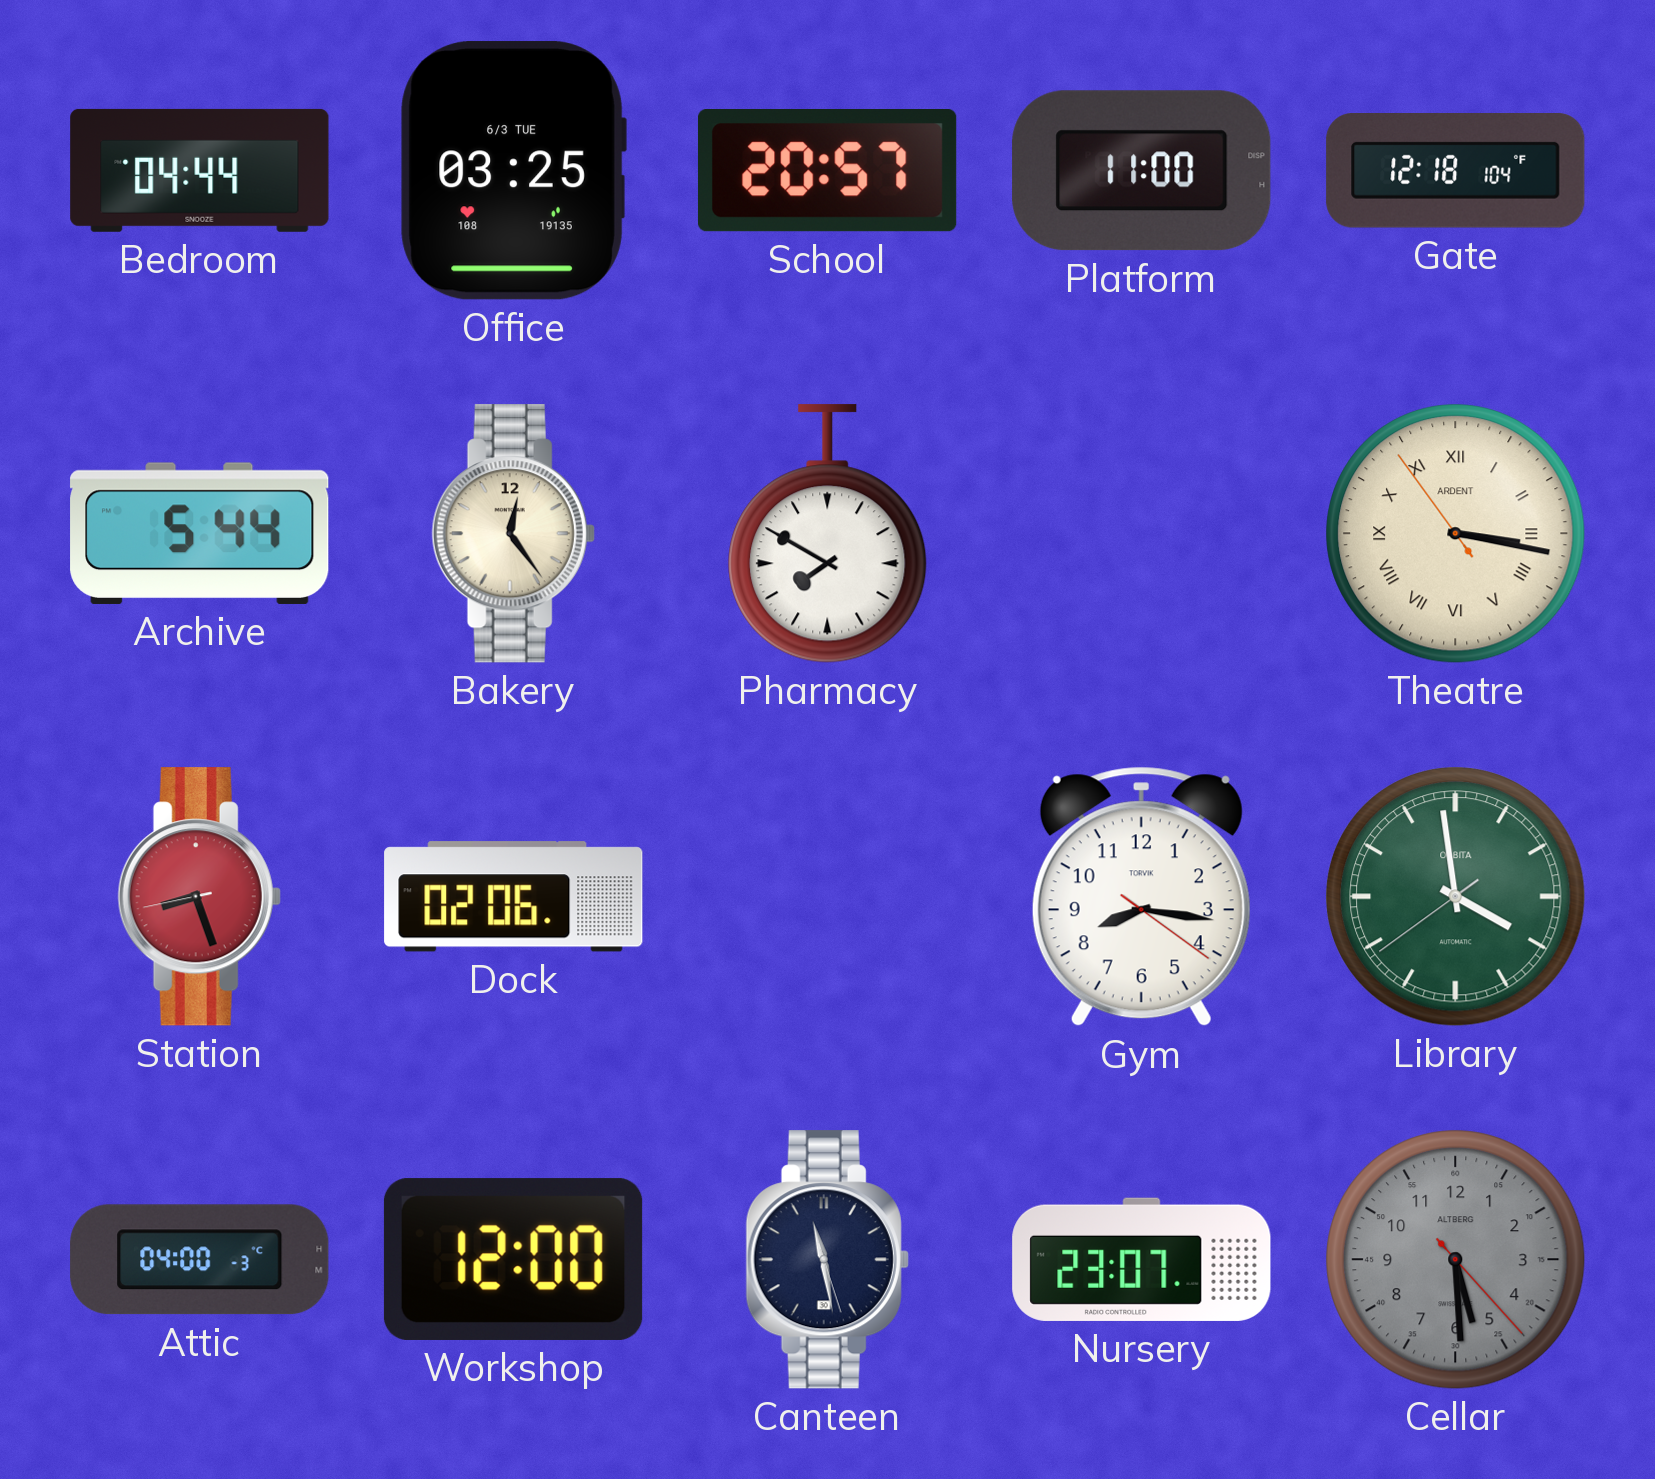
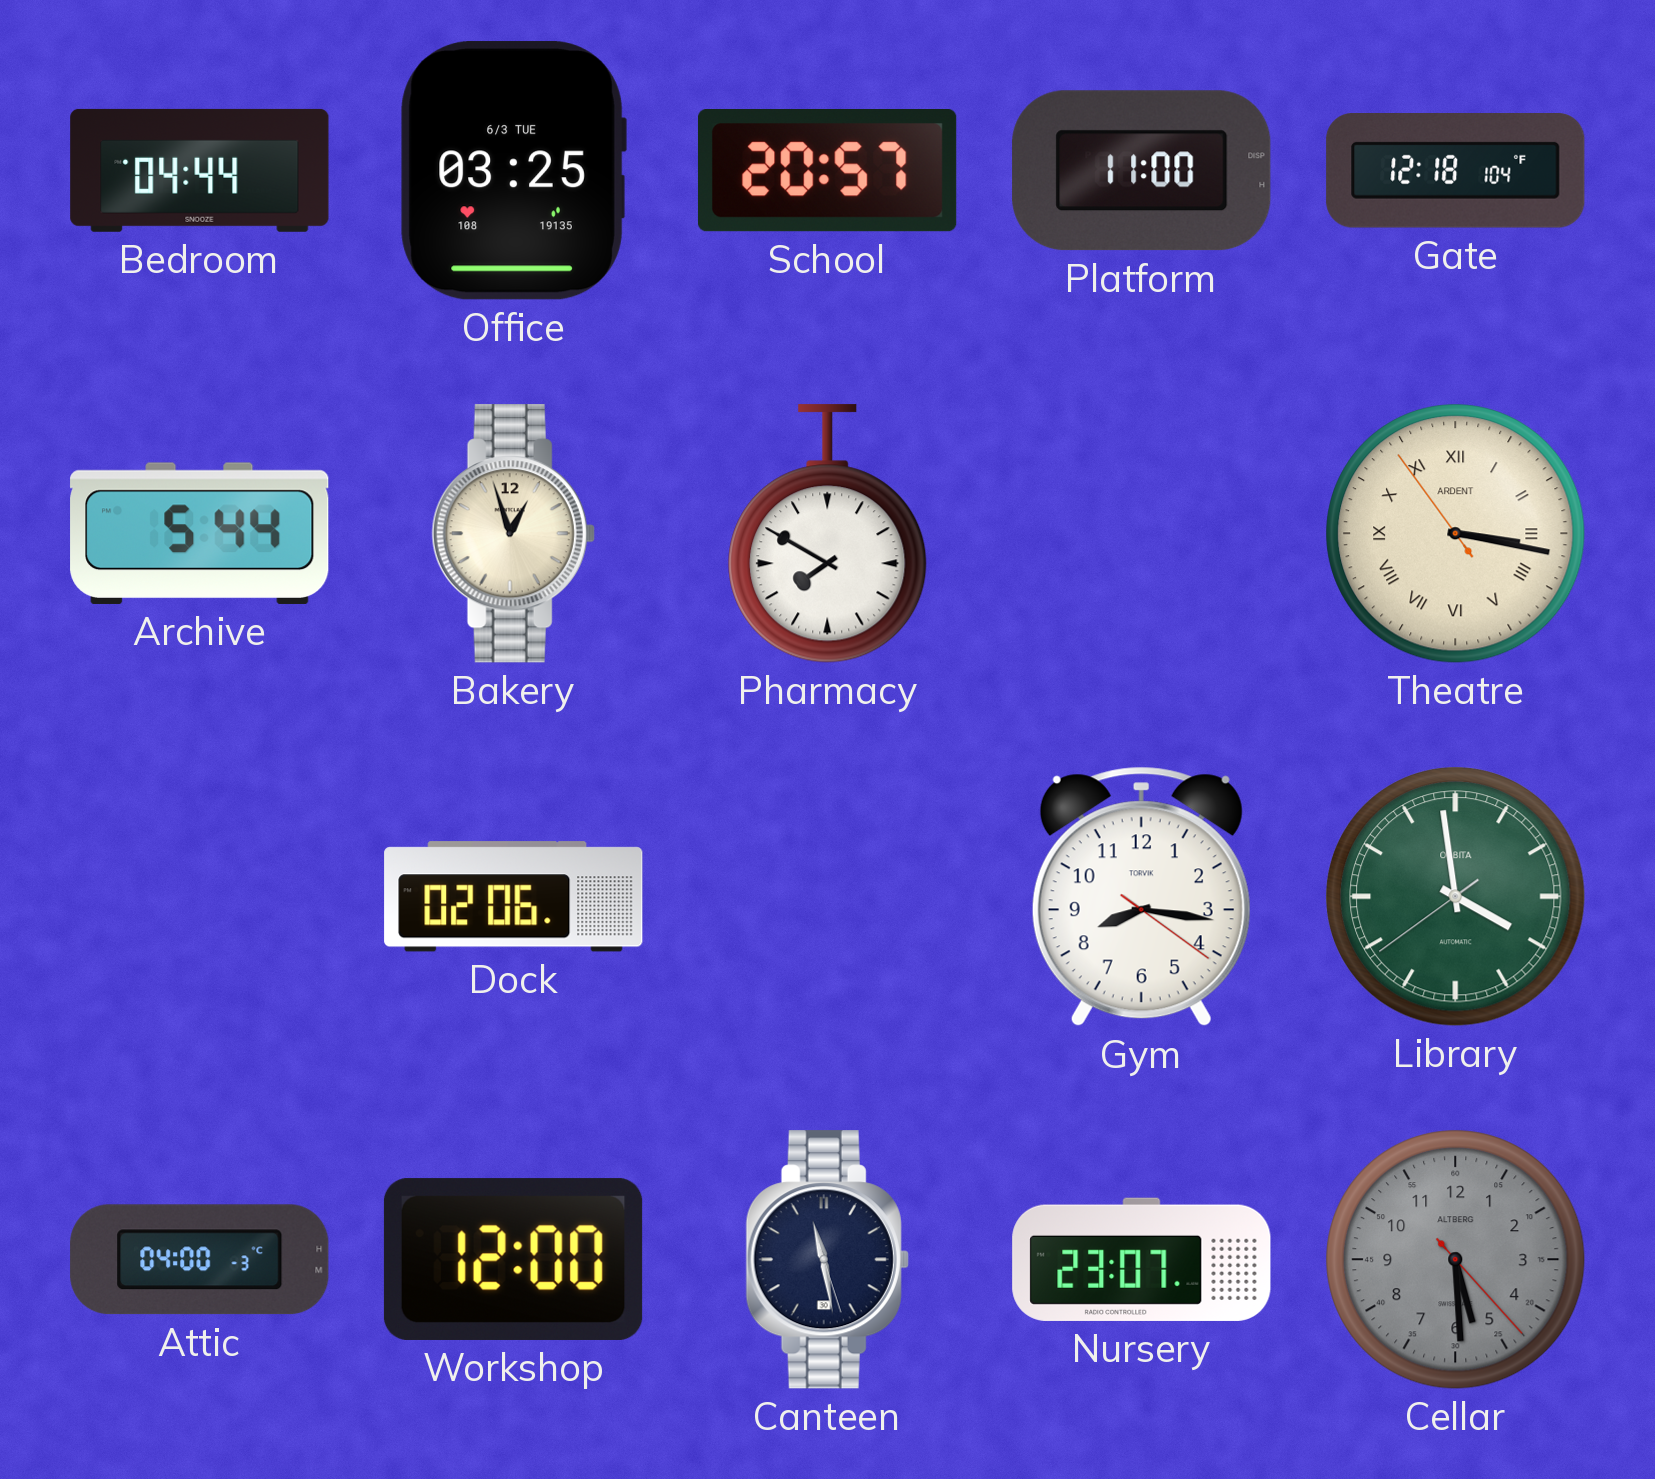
Bakery: 12:24 -> 12:57 (513, 534)
Station: 8:26 -> none (199, 897)
